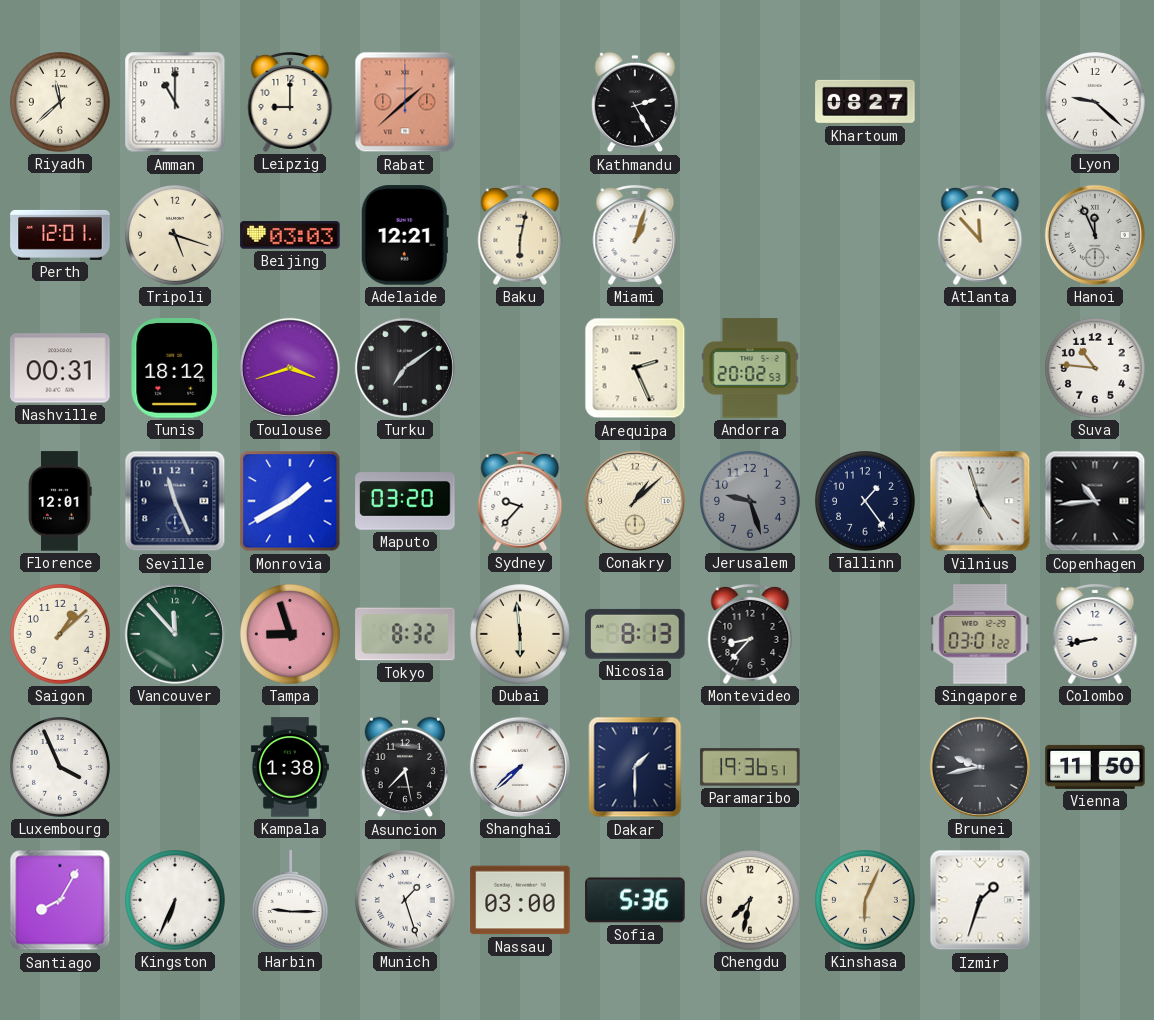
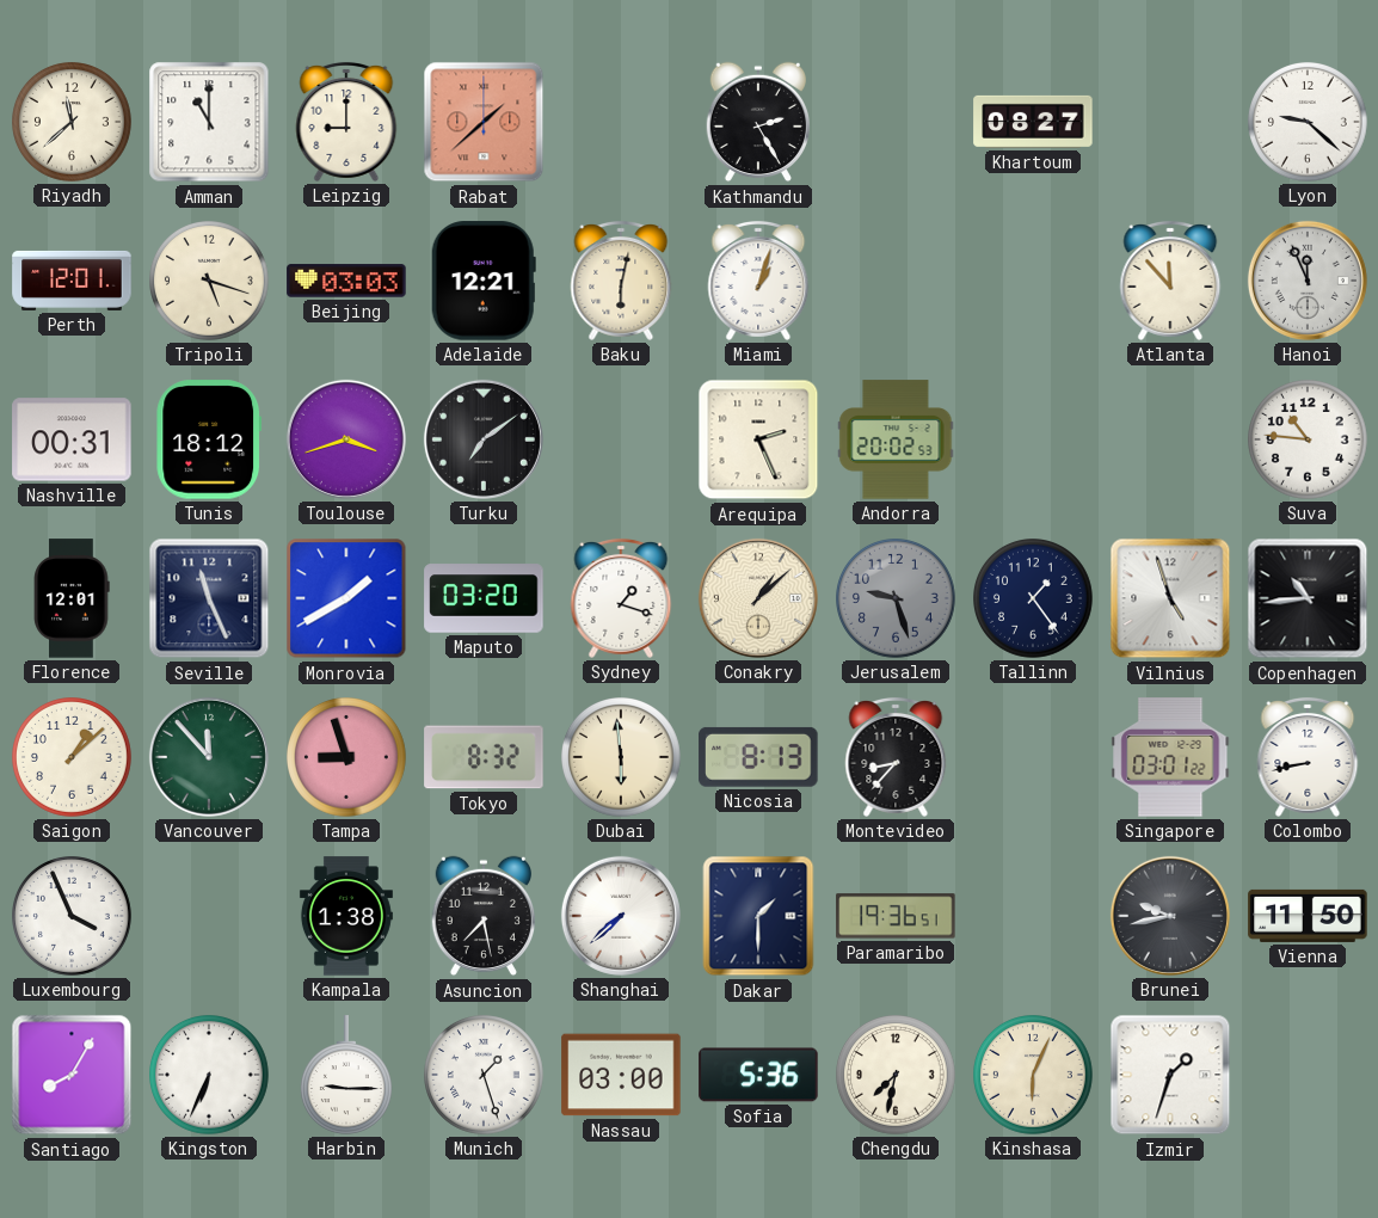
Sydney: 9:37 -> 1:18 (621, 598)
